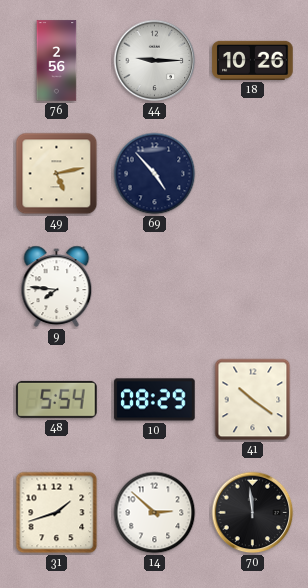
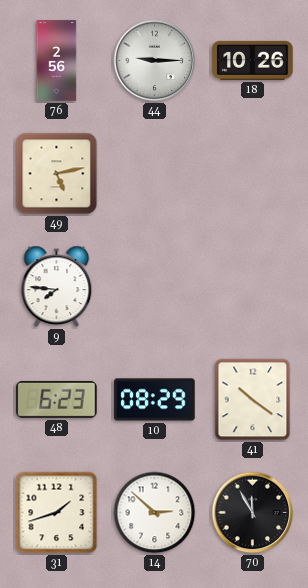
69: 4:53 -> none (155, 174)
48: 5:54 -> 6:23 (57, 399)
70: 11:59 -> 11:55 (253, 513)
